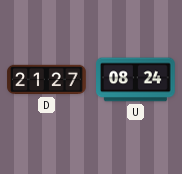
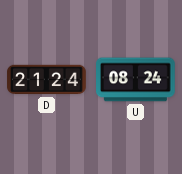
D: 21:27 -> 21:24 (47, 80)
